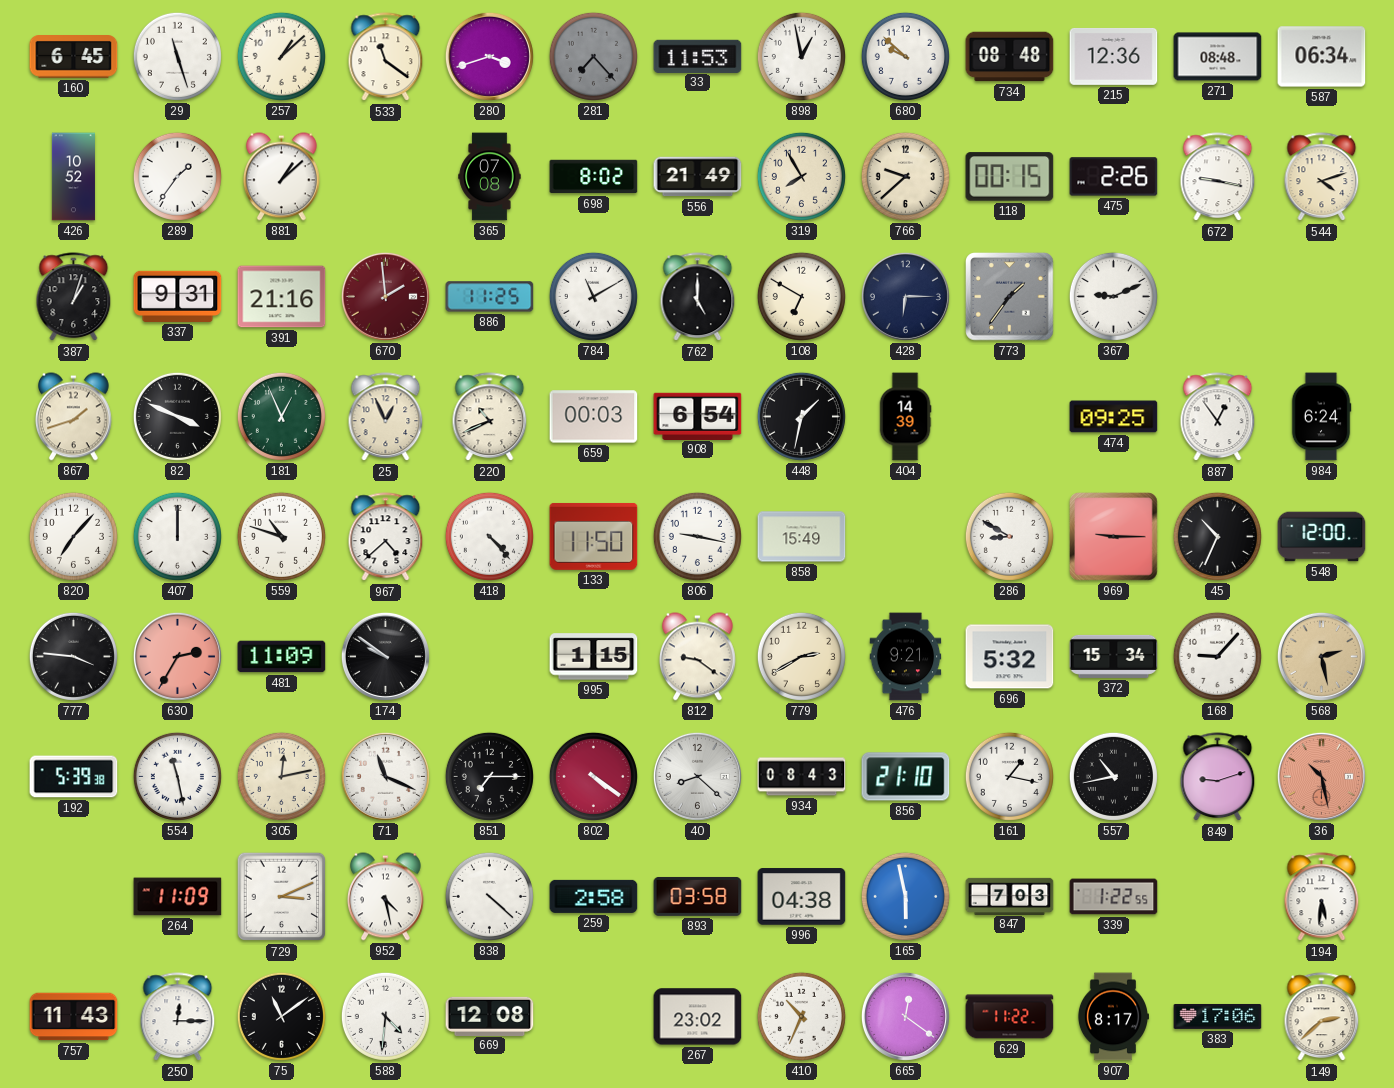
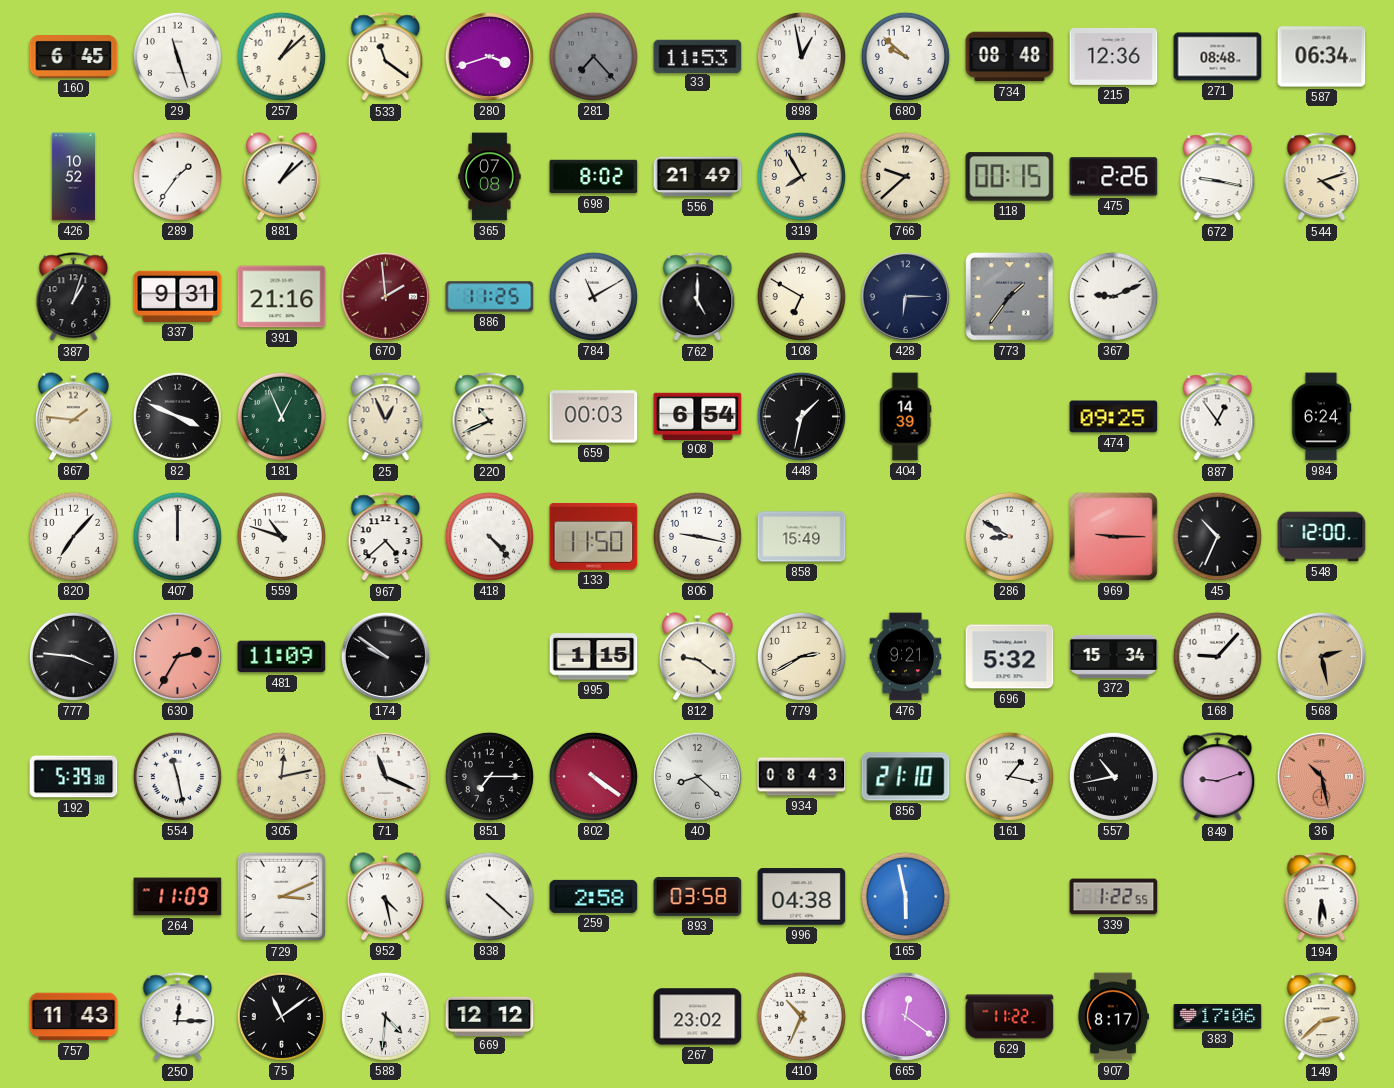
867: 1:42 -> 1:46 (74, 417)
847: 7:03 -> none (1010, 896)
669: 12:08 -> 12:12 (490, 1016)
